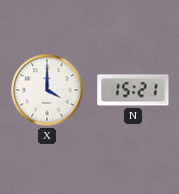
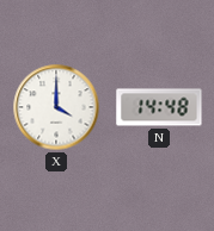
N: 15:21 -> 14:48 (159, 107)
